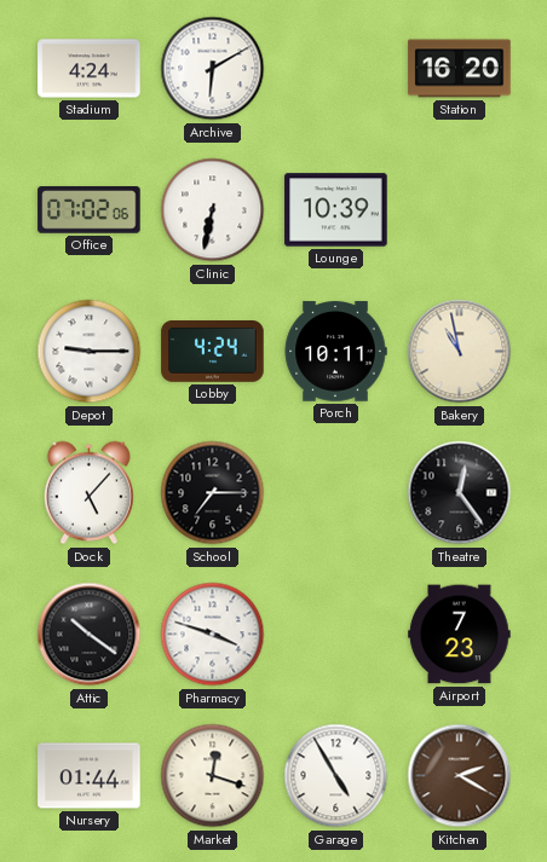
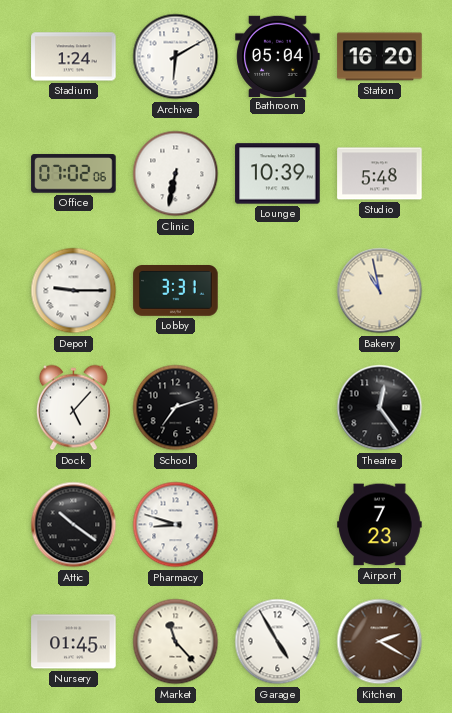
Stadium: 4:24 -> 1:24 (74, 57)
Bathroom: none -> 05:04 (278, 56)
Studio: none -> 5:48 (380, 174)
Lobby: 4:24 -> 3:31 (176, 291)
Porch: 10:11 -> none (335, 352)
School: 7:15 -> 7:12 (176, 408)
Pharmacy: 3:48 -> 8:48 (176, 525)
Nursery: 01:44 -> 01:45 (74, 642)
Market: 12:18 -> 11:23 (176, 642)
